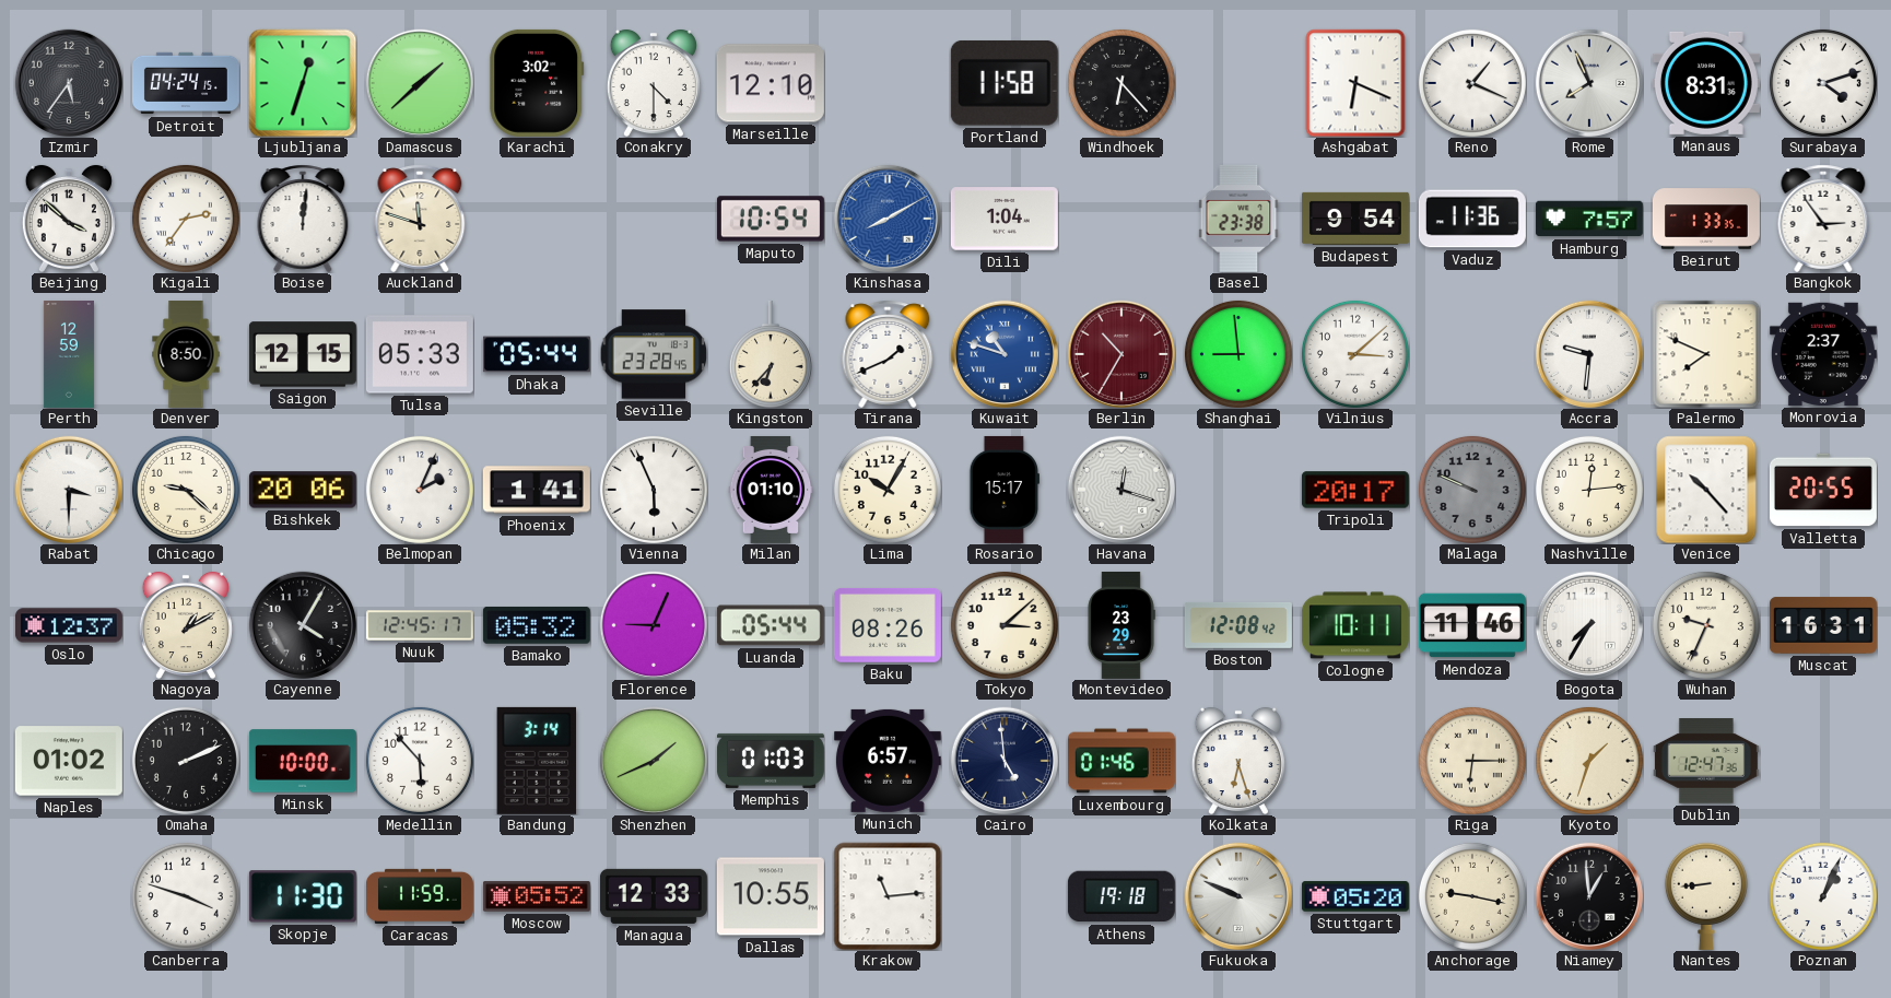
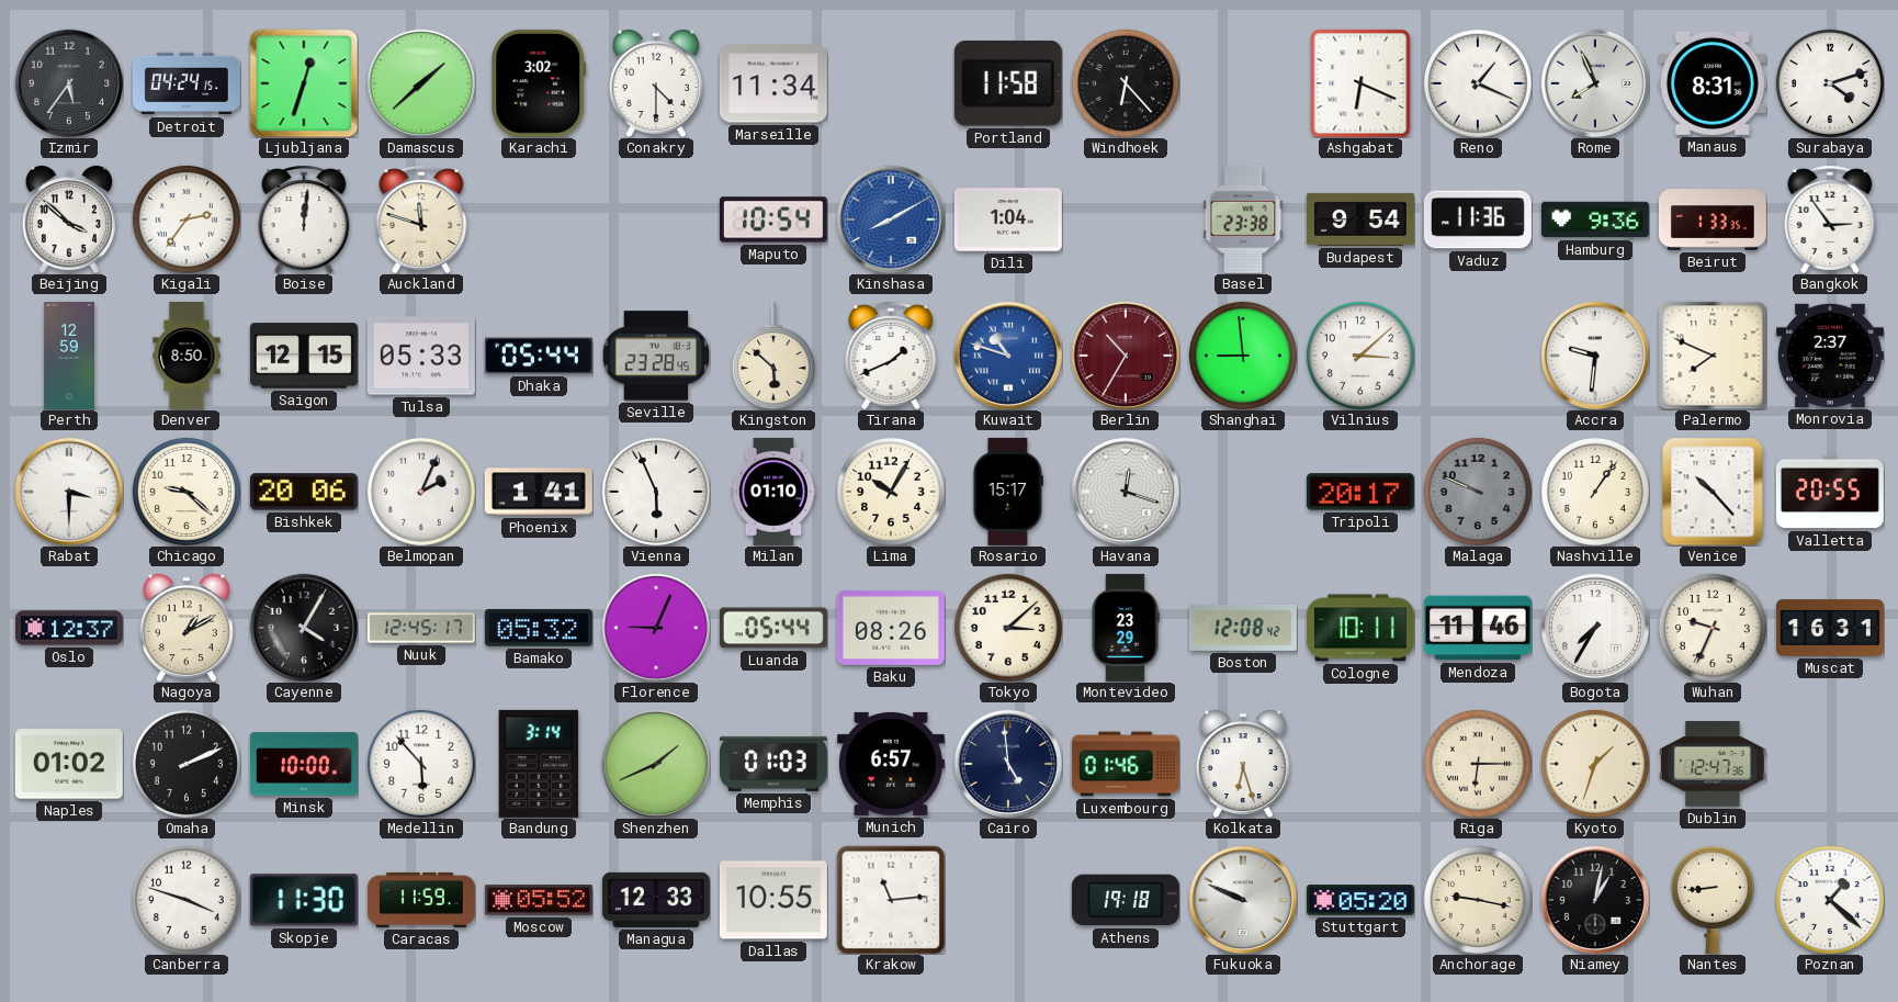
Marseille: 12:10 -> 11:34 (773, 83)
Hamburg: 7:57 -> 9:36 (1595, 219)
Kingston: 6:37 -> 5:52 (773, 356)
Nashville: 12:14 -> 1:06 (1595, 492)
Niamey: 12:59 -> 1:02 (1594, 899)
Poznan: 1:04 -> 1:22 (1830, 900)
